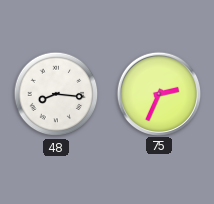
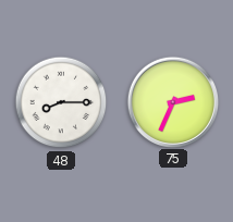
48: 8:16 -> 8:15 (61, 102)
